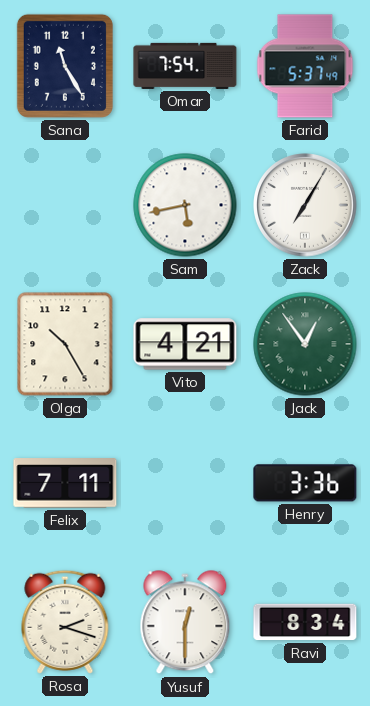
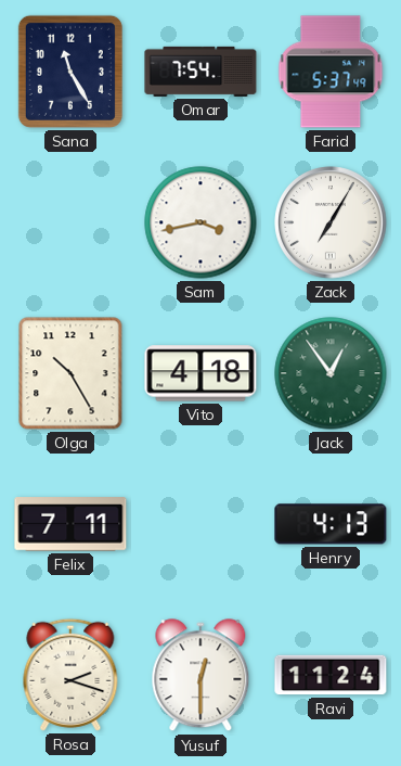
Sam: 5:43 -> 3:43 (200, 222)
Vito: 4:21 -> 4:18 (200, 373)
Henry: 3:36 -> 4:13 (331, 524)
Ravi: 8:34 -> 11:24 (331, 675)
